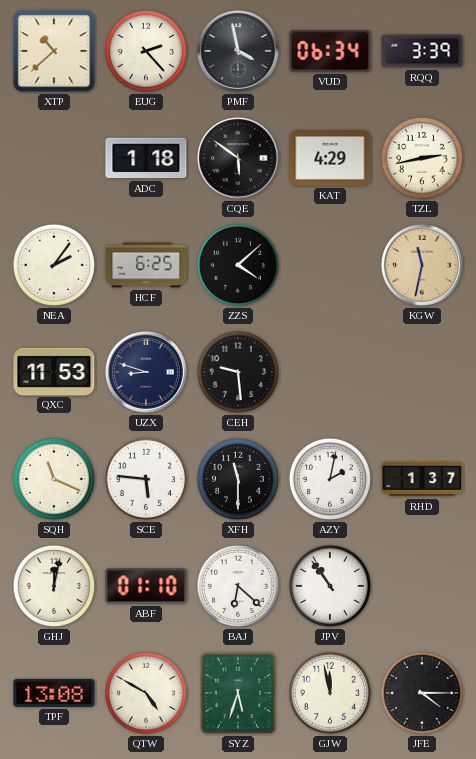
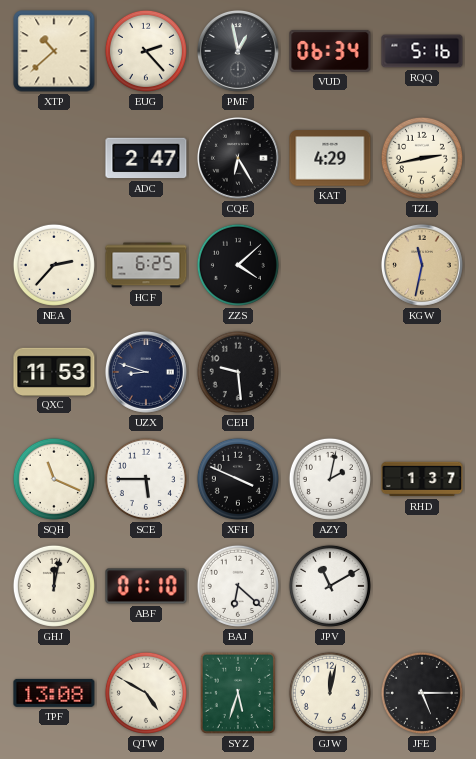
PMF: 3:58 -> 12:58 (238, 51)
RQQ: 3:39 -> 5:16 (422, 51)
ADC: 1:18 -> 2:47 (146, 158)
CQE: 5:51 -> 6:25 (238, 158)
NEA: 2:06 -> 2:37 (54, 265)
SCE: 5:46 -> 5:45 (146, 479)
XFH: 11:30 -> 3:49 (238, 479)
JPV: 10:54 -> 11:10 (330, 586)
GJW: 11:58 -> 12:02 (330, 693)
JFE: 4:15 -> 5:15 (422, 693)
